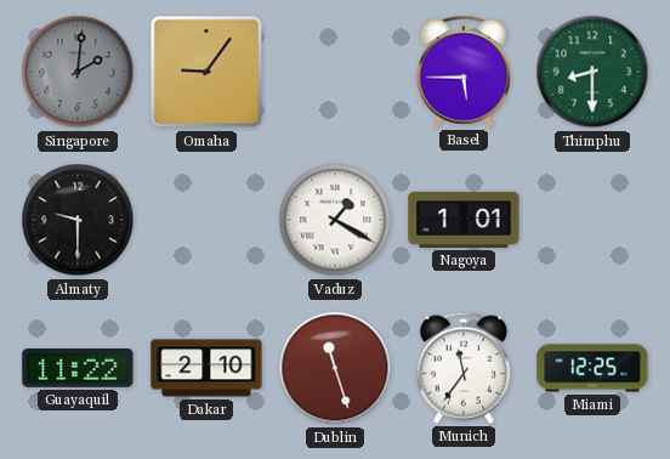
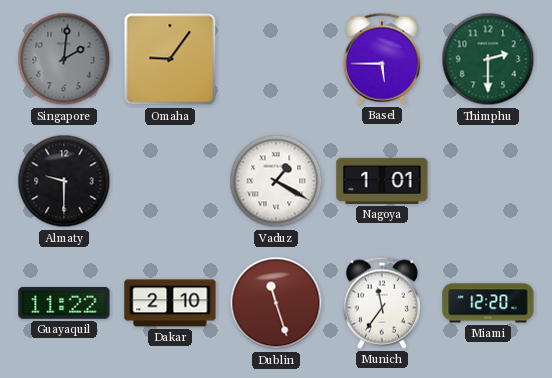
Thimphu: 8:30 -> 2:30 (488, 59)
Miami: 12:25 -> 12:20 (488, 303)
